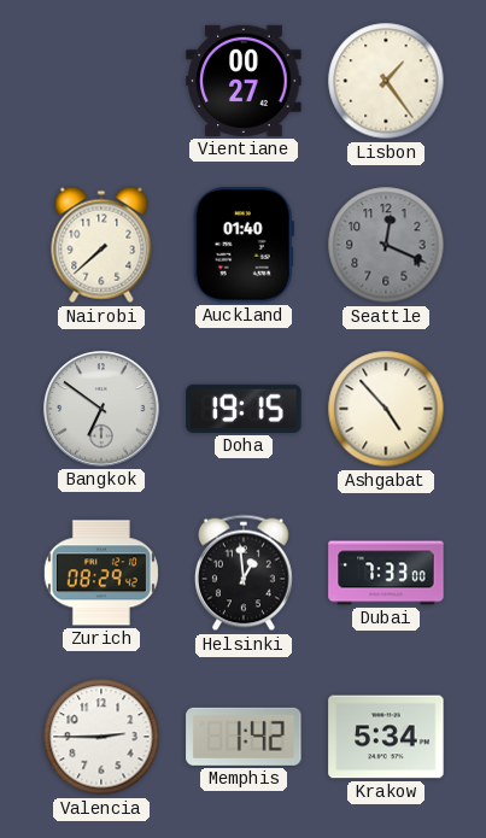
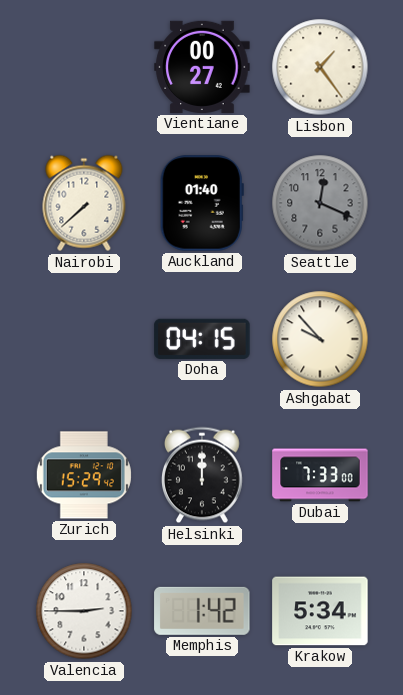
Bangkok: 6:51 -> none (101, 409)
Doha: 19:15 -> 04:15 (202, 339)
Ashgabat: 4:53 -> 9:53 (320, 339)
Zurich: 08:29 -> 15:29 (84, 475)
Helsinki: 12:59 -> 12:00 (203, 475)
